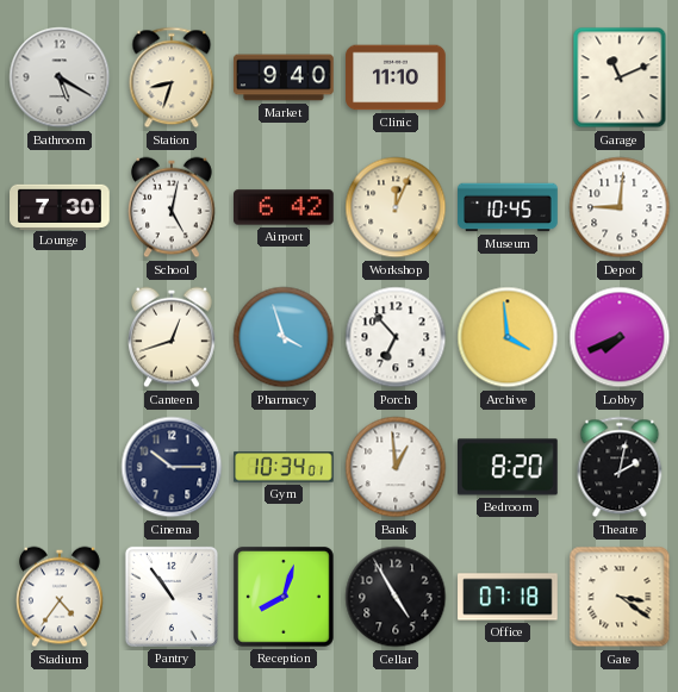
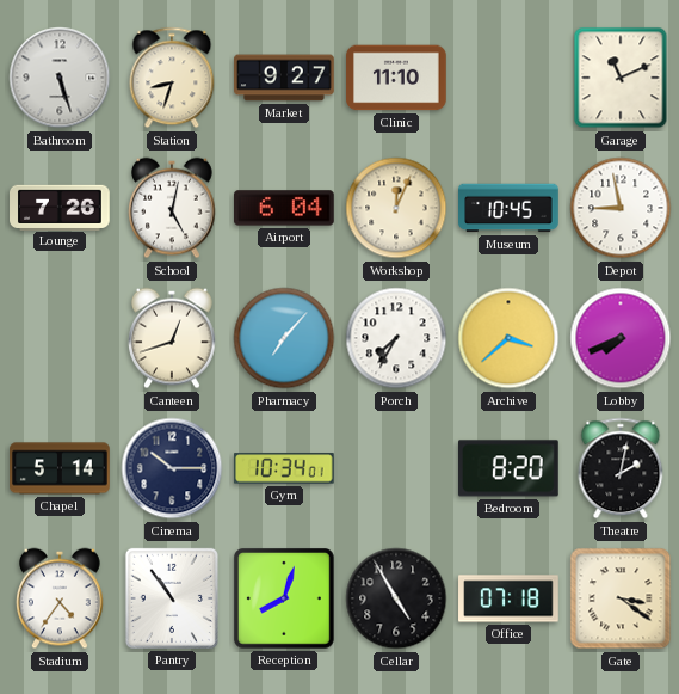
Bathroom: 5:20 -> 5:27 (60, 78)
Market: 9:40 -> 9:27 (284, 78)
Lounge: 7:30 -> 7:26 (60, 207)
Airport: 6:42 -> 6:04 (285, 208)
Depot: 9:01 -> 8:58 (621, 208)
Pharmacy: 3:57 -> 7:07 (284, 338)
Porch: 6:53 -> 7:35 (396, 338)
Archive: 3:59 -> 3:38 (508, 338)
Chapel: none -> 5:14 (60, 468)
Bank: 12:59 -> none (396, 467)
